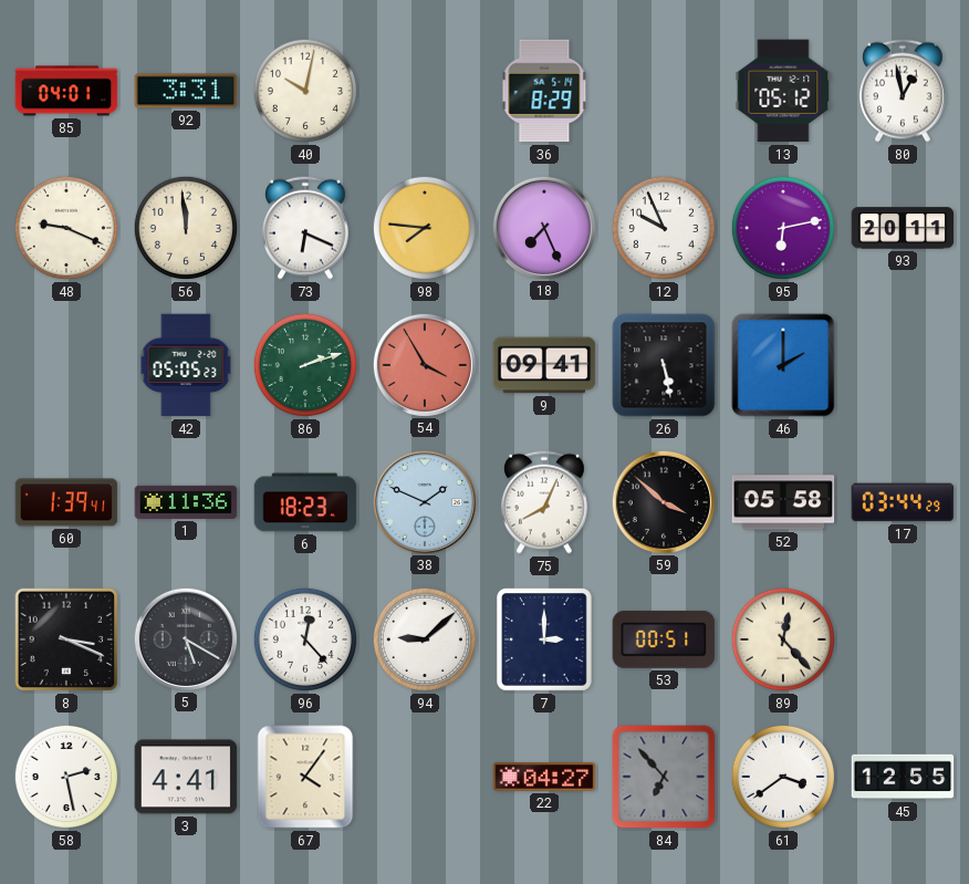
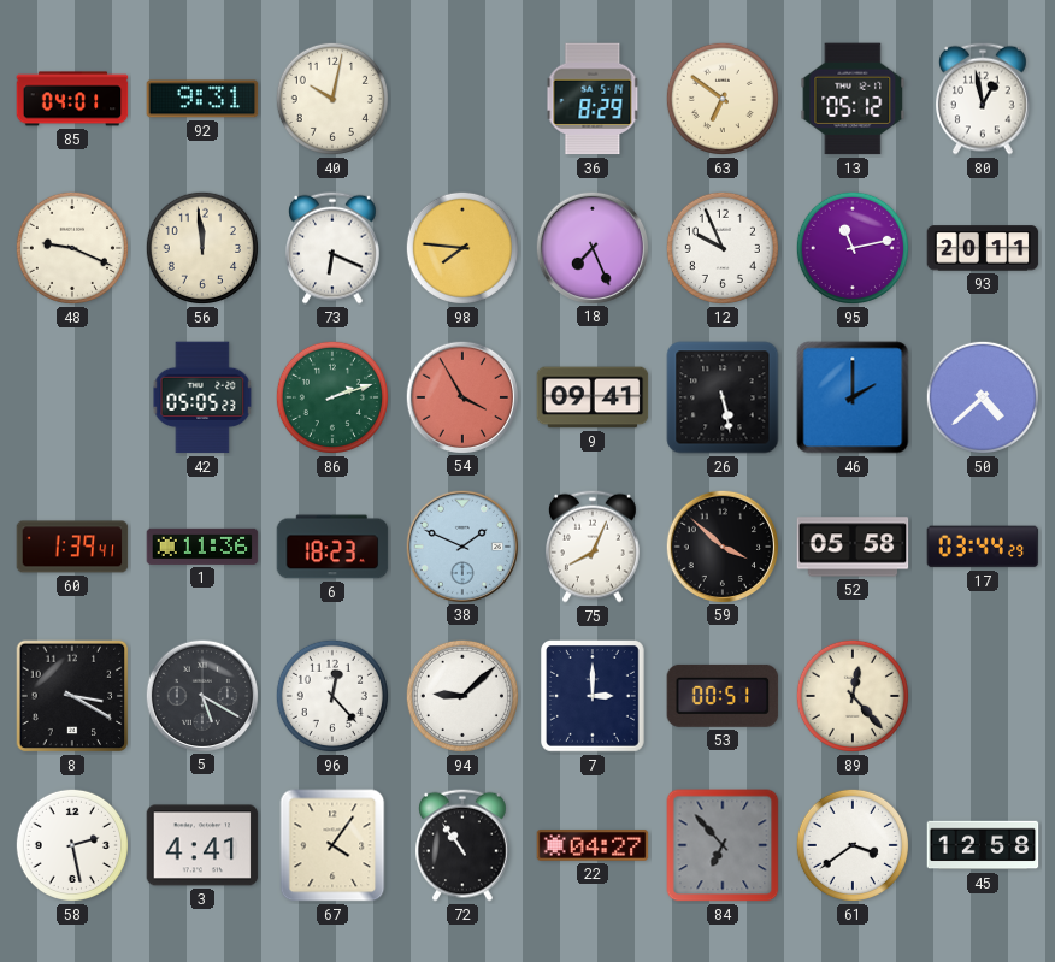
92: 3:31 -> 9:31 (202, 99)
63: none -> 6:51 (723, 99)
95: 6:13 -> 11:13 (853, 248)
50: none -> 4:38 (983, 397)
8: 3:19 -> 3:20 (72, 696)
72: none -> 10:54 (464, 845)
45: 12:55 -> 12:58 (983, 845)
